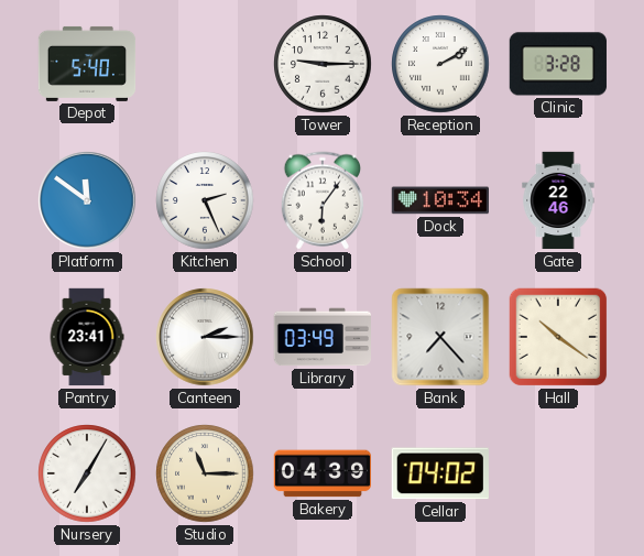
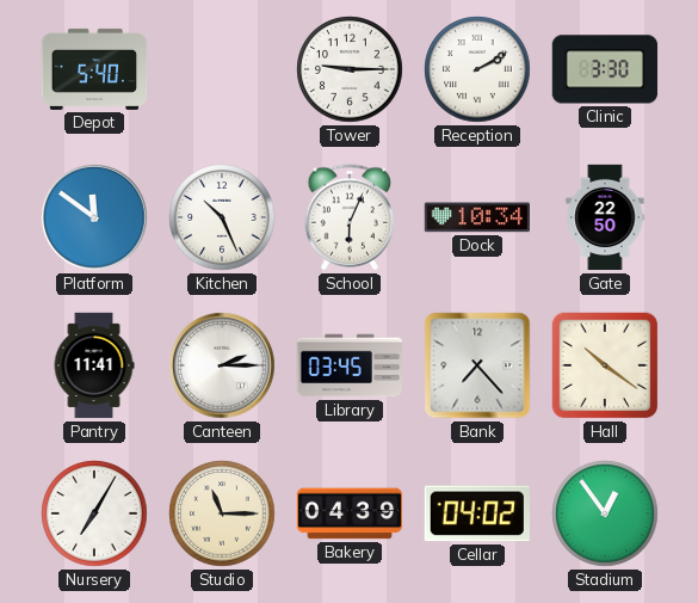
Clinic: 3:28 -> 3:30 (605, 69)
Kitchen: 2:26 -> 10:26 (222, 217)
School: 6:06 -> 6:04 (348, 217)
Gate: 22:46 -> 22:50 (605, 217)
Pantry: 23:41 -> 11:41 (94, 365)
Library: 03:49 -> 03:45 (348, 365)
Stadium: none -> 12:54 (605, 513)
